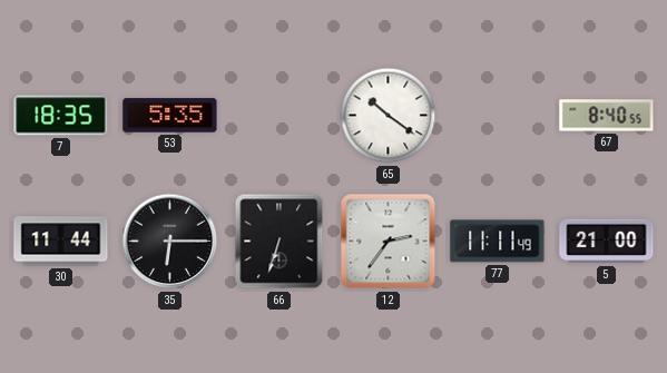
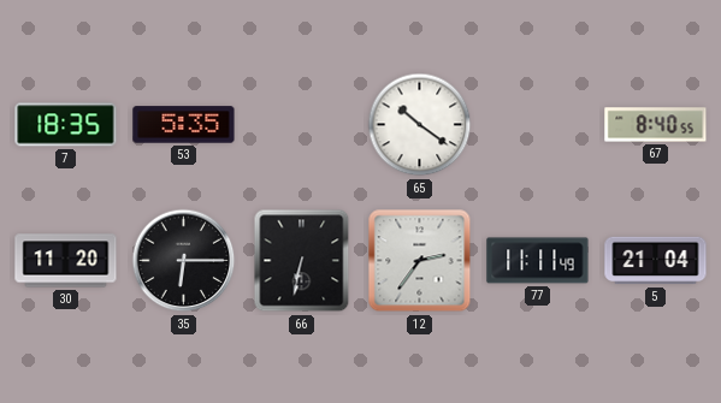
30: 11:44 -> 11:20 (66, 261)
66: 6:33 -> 6:32 (302, 261)
5: 21:00 -> 21:04 (656, 261)
